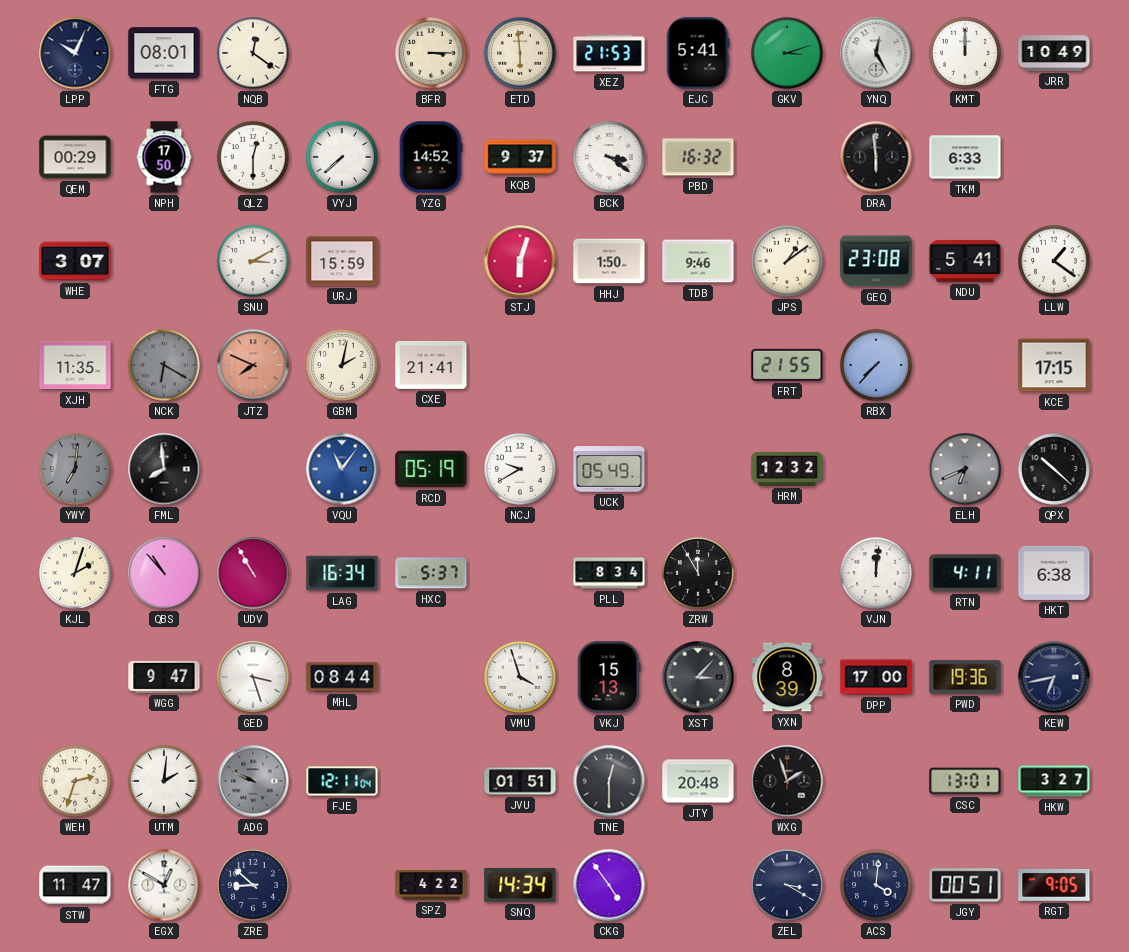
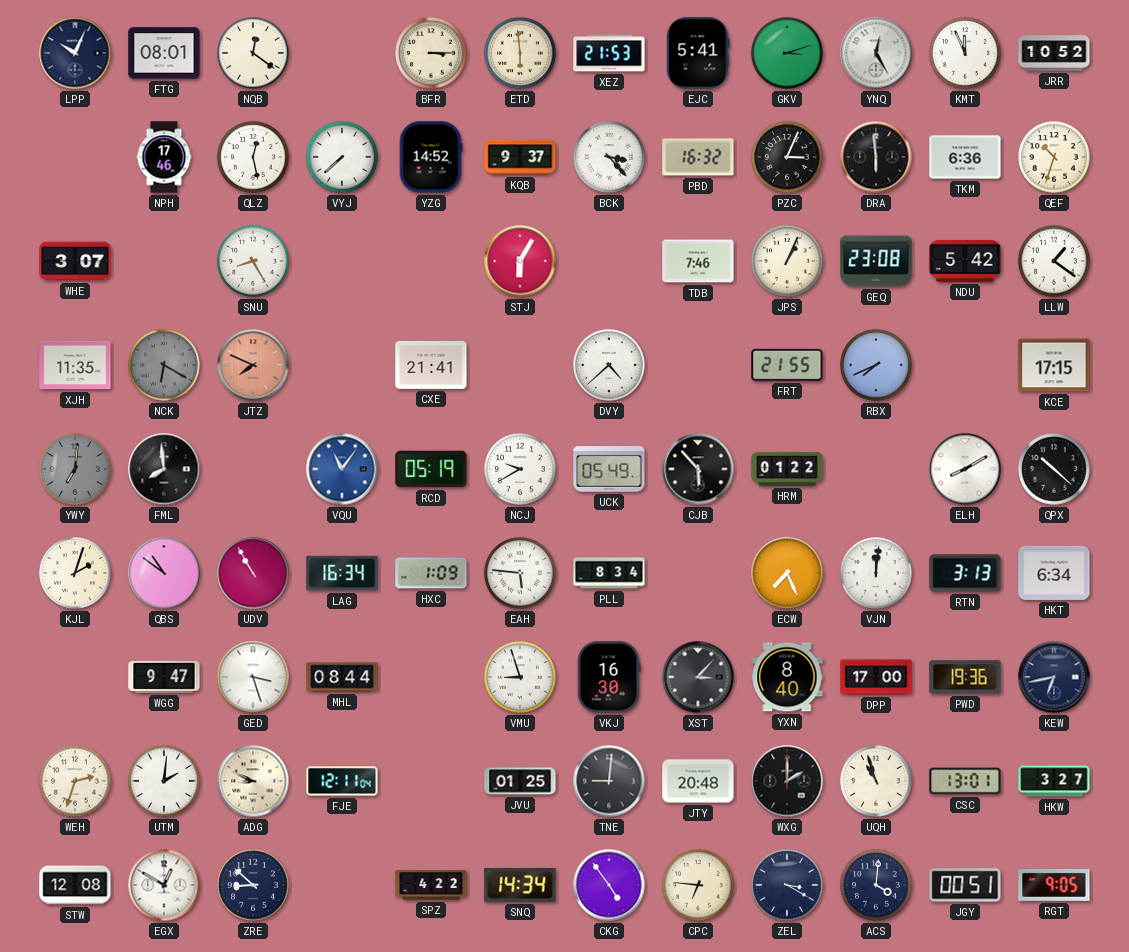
KMT: 12:00 -> 11:56 (965, 53)
JRR: 10:49 -> 10:52 (1054, 53)
QEM: 00:29 -> none (75, 157)
NPH: 17:50 -> 17:46 (164, 157)
QLZ: 12:30 -> 12:28 (253, 157)
BCK: 3:21 -> 3:23 (609, 157)
PZC: none -> 3:04 (787, 157)
TKM: 6:33 -> 6:36 (965, 157)
QEF: none -> 10:33 (1054, 157)
SNU: 3:10 -> 8:25 (253, 261)
URJ: 15:59 -> none (342, 261)
STJ: 6:03 -> 6:05 (520, 261)
HHJ: 1:50 -> none (609, 261)
TDB: 9:46 -> 7:46 (698, 261)
JPS: 1:09 -> 1:04 (787, 261)
NDU: 5:41 -> 5:42 (965, 261)
GBM: 2:02 -> none (342, 365)
DVY: none -> 4:38 (609, 365)
RBX: 7:37 -> 7:41 (876, 365)
CJB: none -> 5:53 (698, 469)
HRM: 12:32 -> 01:22 (787, 469)
ELH: 6:41 -> 8:10 (965, 469)
ELH dial: grey -> white (965, 469)
QBS: 10:53 -> 10:51 (164, 573)
HXC: 5:37 -> 1:09 (431, 573)
EAH: none -> 5:46 (520, 573)
ZRW: 11:55 -> none (698, 573)
ECW: none -> 7:26 (787, 573)
RTN: 4:11 -> 3:13 (965, 573)
HKT: 6:38 -> 6:34 (1054, 573)
VMU: 3:57 -> 8:57 (520, 677)
VKJ: 15:13 -> 16:30 (609, 677)
YXN: 8:39 -> 8:40 (787, 677)
ADG: 9:49 -> 8:49 (253, 781)
ADG dial: grey -> cream (253, 781)
JVU: 01:51 -> 01:25 (520, 781)
TNE: 12:30 -> 9:01 (609, 781)
WXG: 1:57 -> 2:00 (787, 781)
UQH: none -> 10:57 (876, 781)
STW: 11:47 -> 12:08 (75, 885)
CPC: none -> 6:46 (698, 885)
